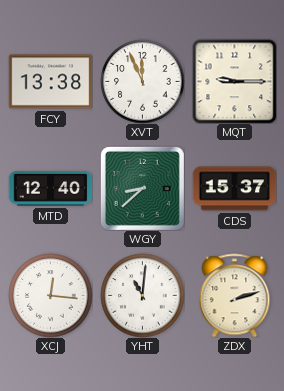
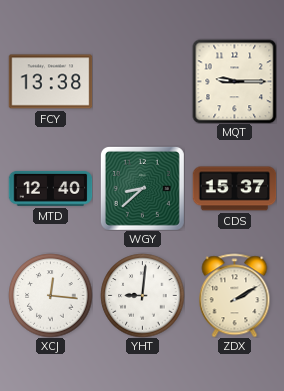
XVT: 11:56 -> none (142, 81)
YHT: 11:01 -> 9:01 (142, 295)
ZDX: 2:12 -> 2:10 (235, 295)
